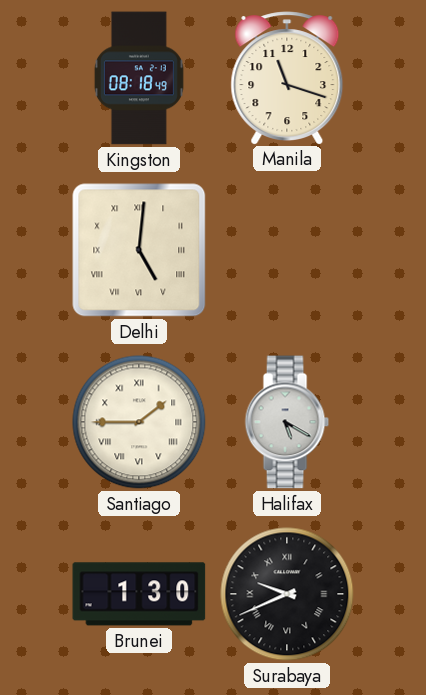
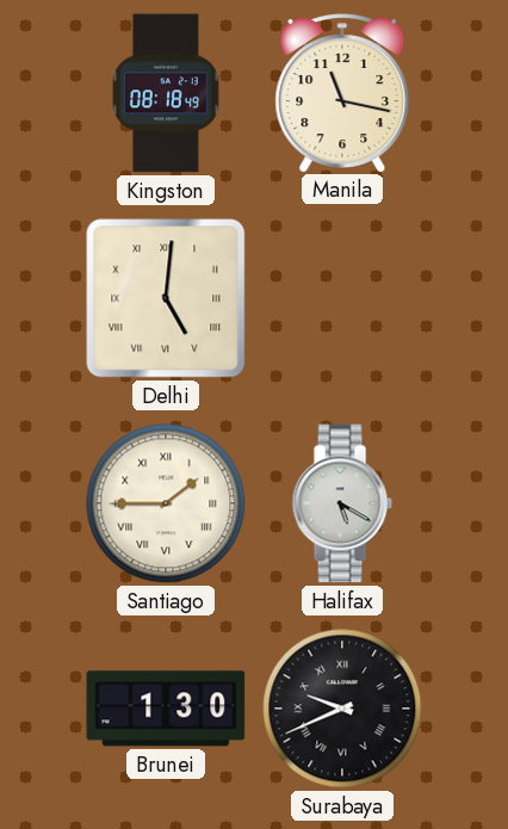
Manila: 11:18 -> 11:17 (342, 93)
